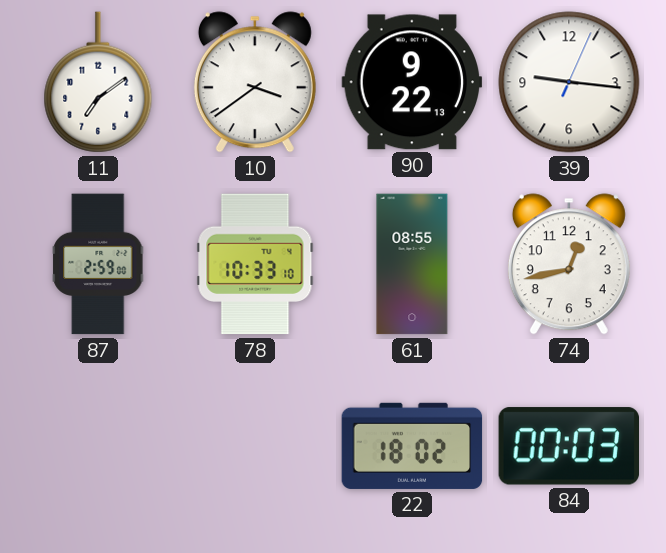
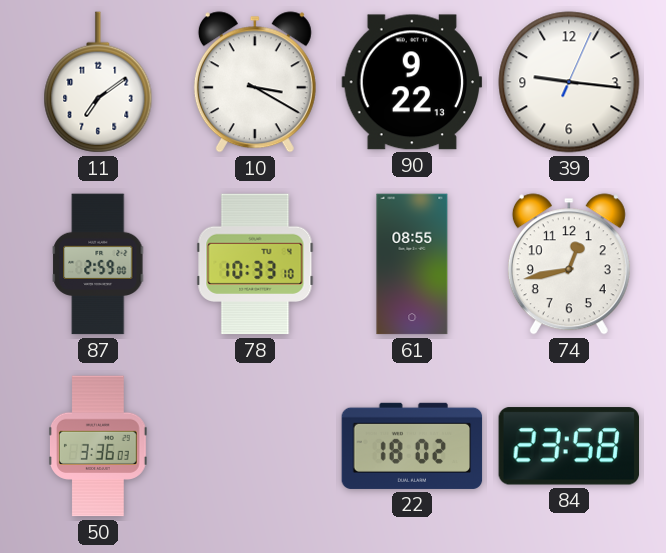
10: 3:39 -> 3:20 (255, 82)
50: none -> 3:36 (98, 446)
84: 00:03 -> 23:58 (568, 446)
